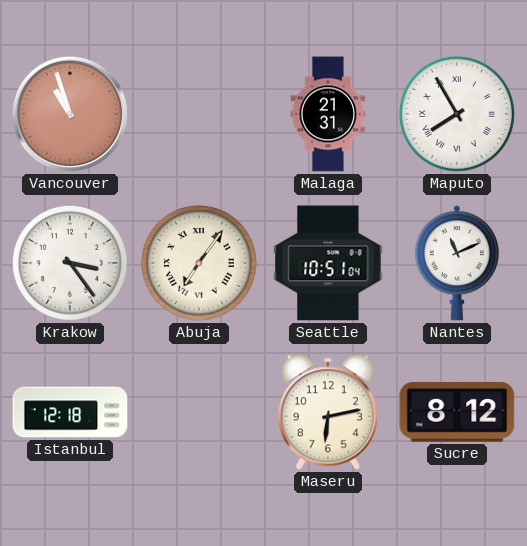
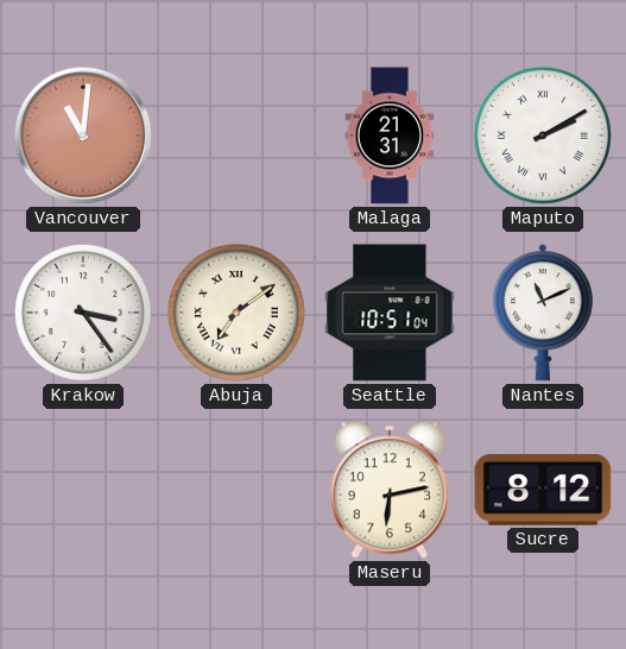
Vancouver: 10:57 -> 11:01 (83, 136)
Maputo: 7:55 -> 2:10 (543, 136)
Abuja: 7:06 -> 7:09 (236, 313)
Istanbul: 12:18 -> none (70, 412)
